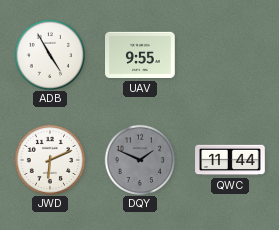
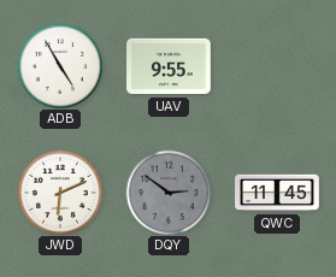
DQY: 1:49 -> 2:51 (167, 191)
QWC: 11:44 -> 11:45 (277, 193)
